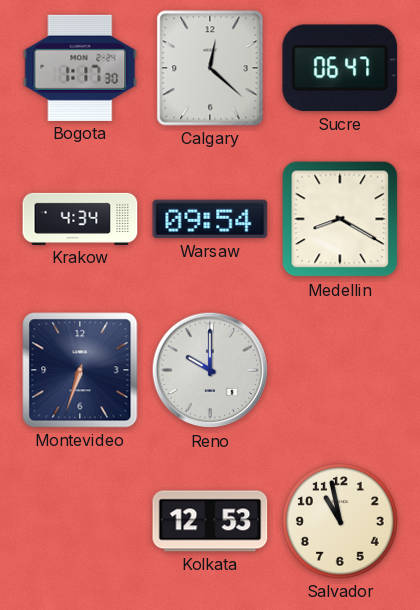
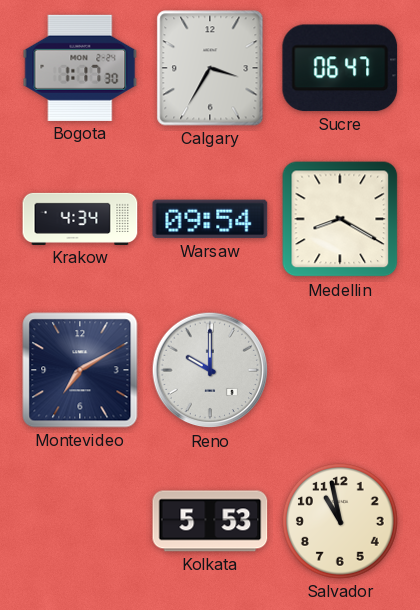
Calgary: 12:22 -> 3:35 (210, 68)
Montevideo: 6:33 -> 7:10 (80, 370)
Kolkata: 12:53 -> 5:53 (210, 521)
